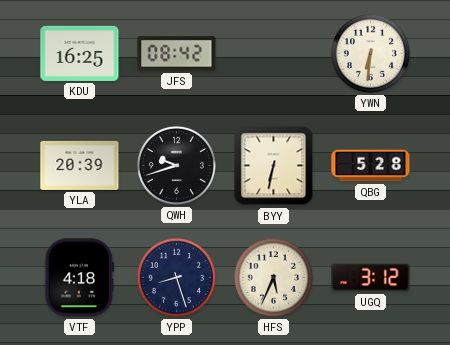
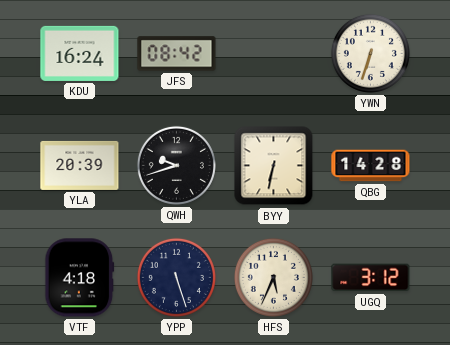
KDU: 16:25 -> 16:24 (80, 53)
YWN: 6:31 -> 6:33 (370, 53)
QBG: 5:28 -> 14:28 (371, 166)
YPP: 8:27 -> 5:27 (176, 277)
